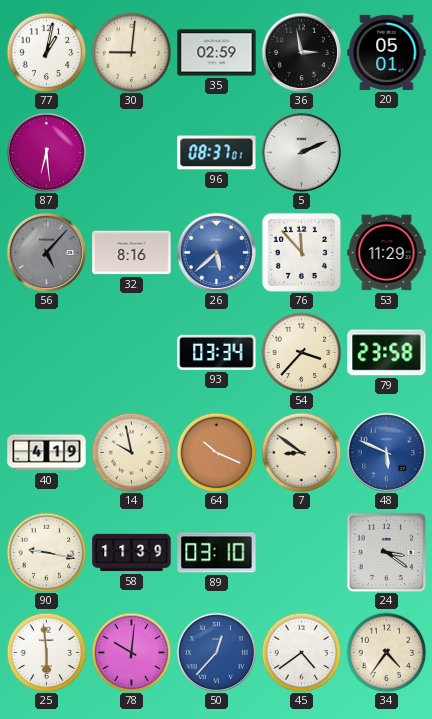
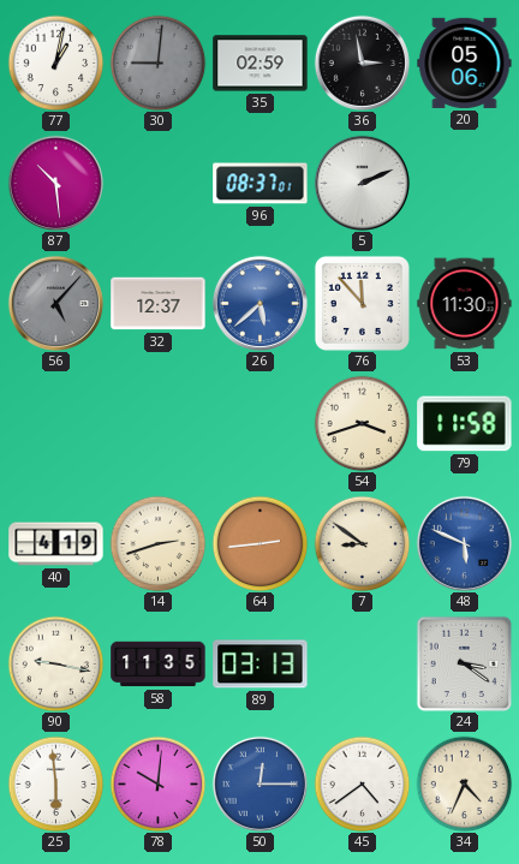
30 dial: cream -> grey (157, 62)
20: 05:01 -> 05:06 (465, 62)
87: 6:29 -> 10:29 (55, 183)
32: 8:16 -> 12:37 (159, 304)
53: 11:29 -> 11:30 (465, 304)
93: 03:34 -> none (217, 352)
54: 3:37 -> 3:42 (362, 423)
79: 23:58 -> 11:58 (465, 424)
14: 9:58 -> 2:42 (157, 543)
64: 10:19 -> 2:44 (259, 543)
58: 11:39 -> 11:35 (159, 665)
89: 03:10 -> 03:13 (261, 665)
50: 12:37 -> 12:15 (259, 783)
34: 4:36 -> 4:34 (464, 783)
